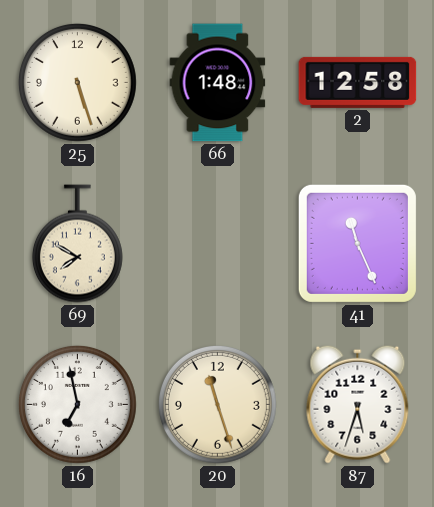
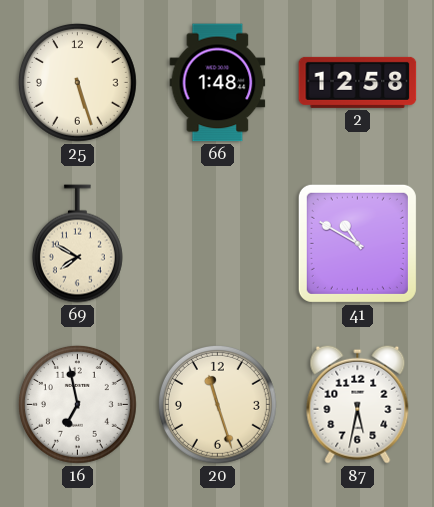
41: 11:26 -> 10:50 (357, 243)
87: 5:33 -> 5:32 (358, 404)
